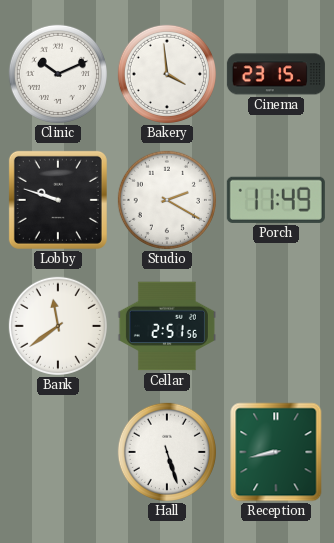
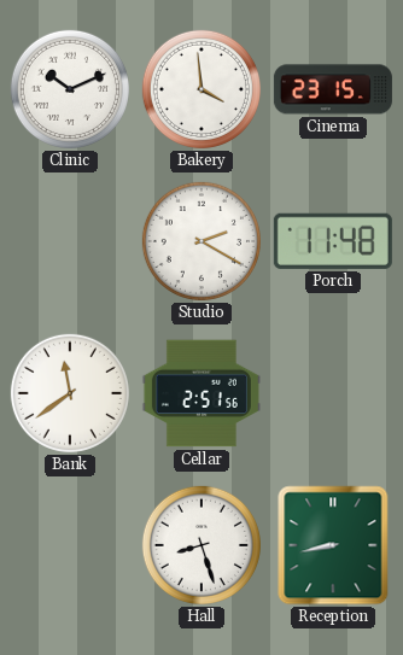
Lobby: 9:48 -> none (58, 200)
Porch: 11:49 -> 11:48 (333, 241)
Hall: 5:27 -> 8:27 (201, 545)
